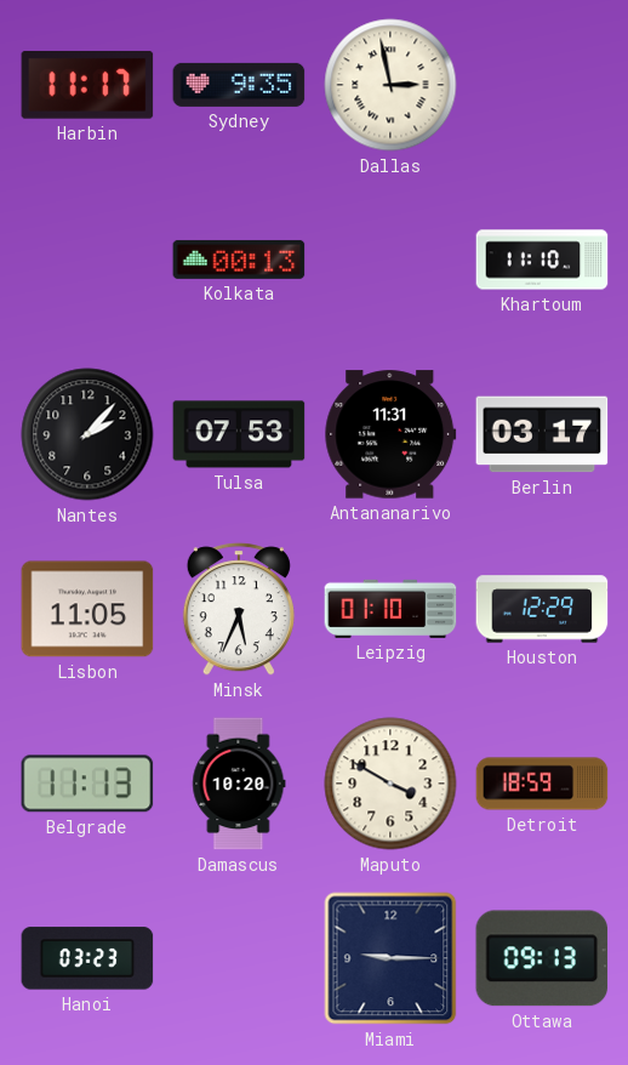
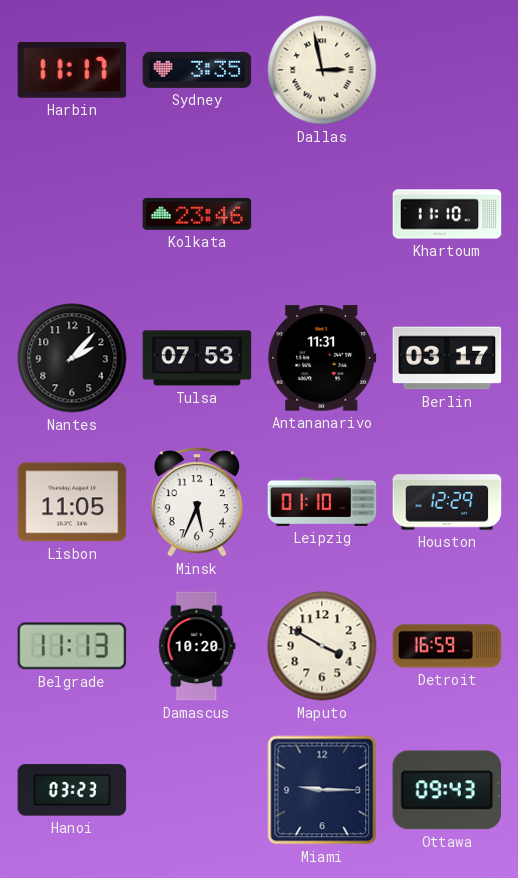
Sydney: 9:35 -> 3:35 (197, 70)
Kolkata: 00:13 -> 23:46 (197, 214)
Detroit: 18:59 -> 16:59 (447, 646)
Ottawa: 09:13 -> 09:43 (447, 790)
